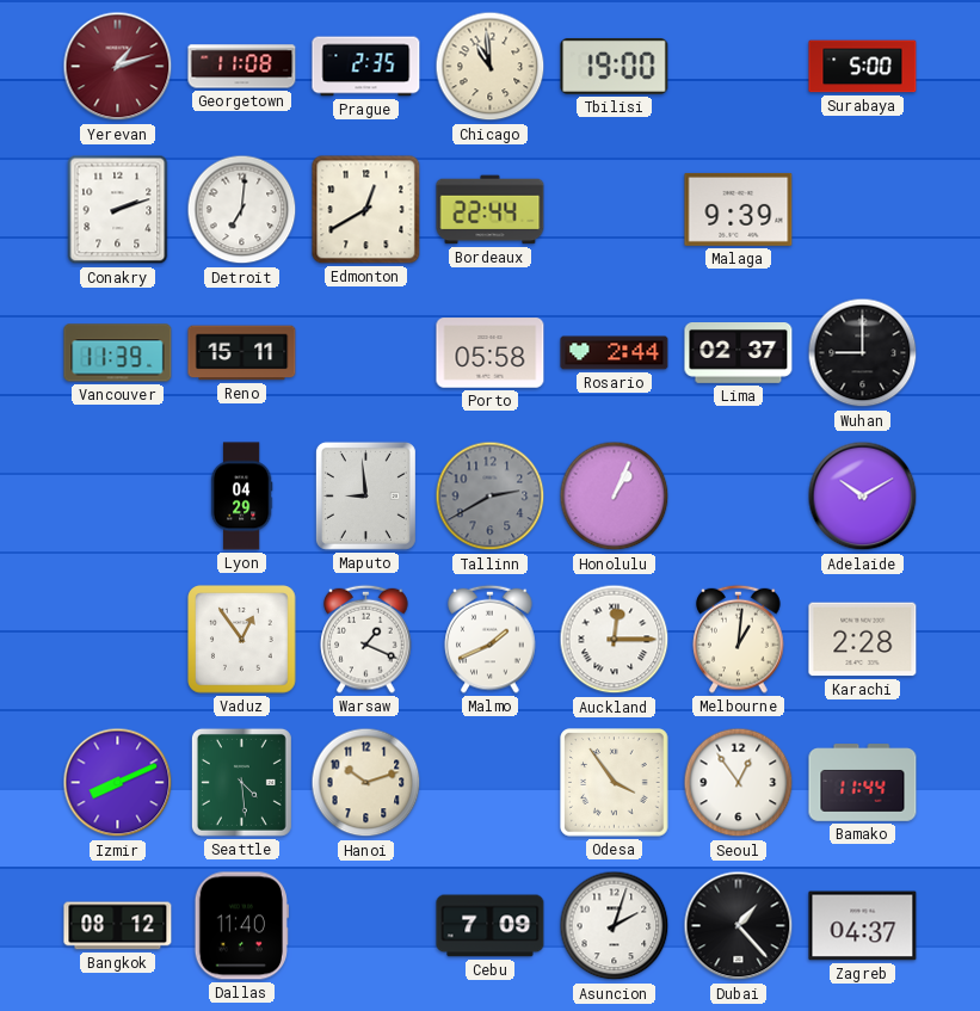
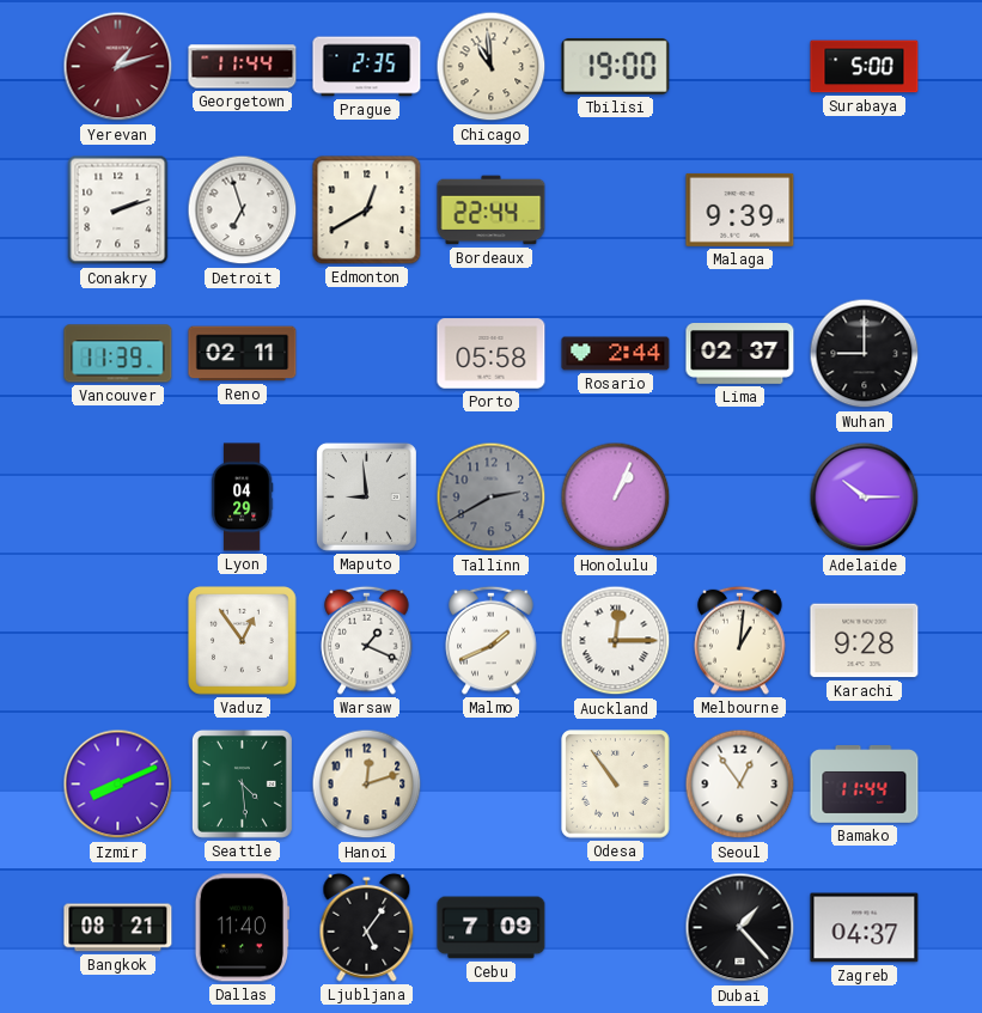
Georgetown: 11:08 -> 11:44 (243, 67)
Detroit: 7:01 -> 6:57 (243, 210)
Reno: 15:11 -> 02:11 (243, 354)
Adelaide: 10:10 -> 10:15 (865, 498)
Karachi: 2:28 -> 9:28 (865, 641)
Hanoi: 10:12 -> 12:12 (367, 785)
Odesa: 3:54 -> 10:54 (616, 785)
Bangkok: 08:12 -> 08:21 (118, 928)
Ljubljana: none -> 5:06 (367, 927)
Asuncion: 2:03 -> none (615, 926)
